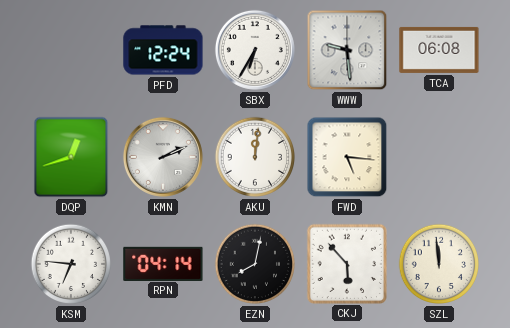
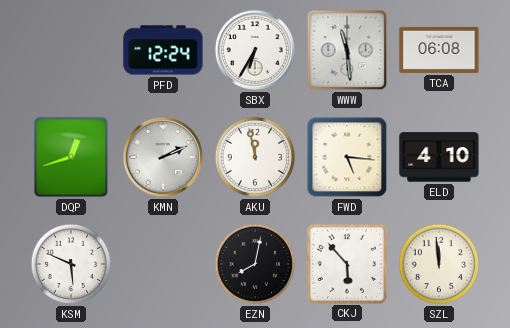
WWW: 9:29 -> 11:29 (347, 50)
AKU: 12:01 -> 11:58 (255, 157)
ELD: none -> 4:10 (439, 157)
KSM: 6:46 -> 5:49 (71, 264)
RPN: 04:14 -> none (163, 263)
